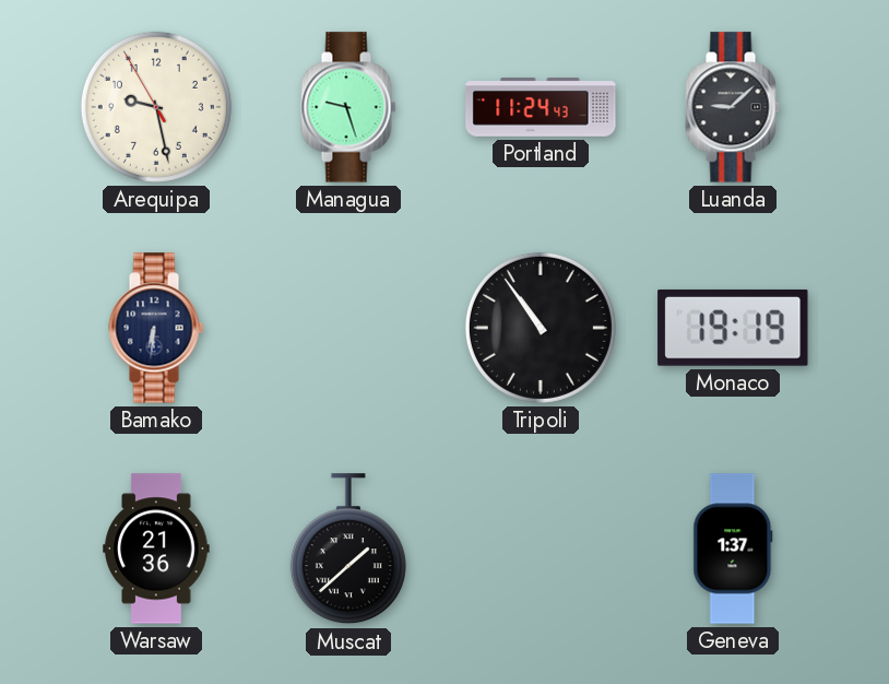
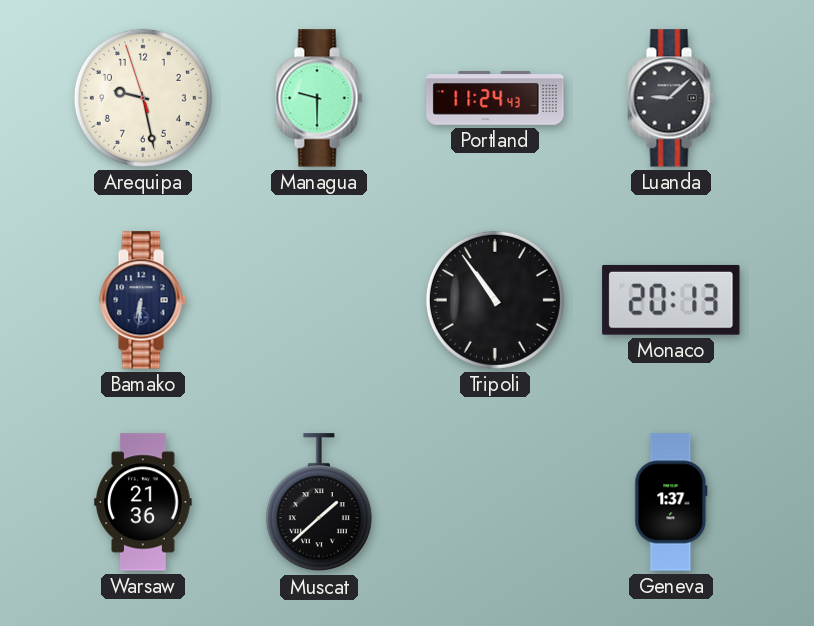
Arequipa: 9:27:55 -> 9:27:57 (143, 98)
Managua: 9:27 -> 9:30 (319, 98)
Monaco: 19:19 -> 20:13 (671, 300)
